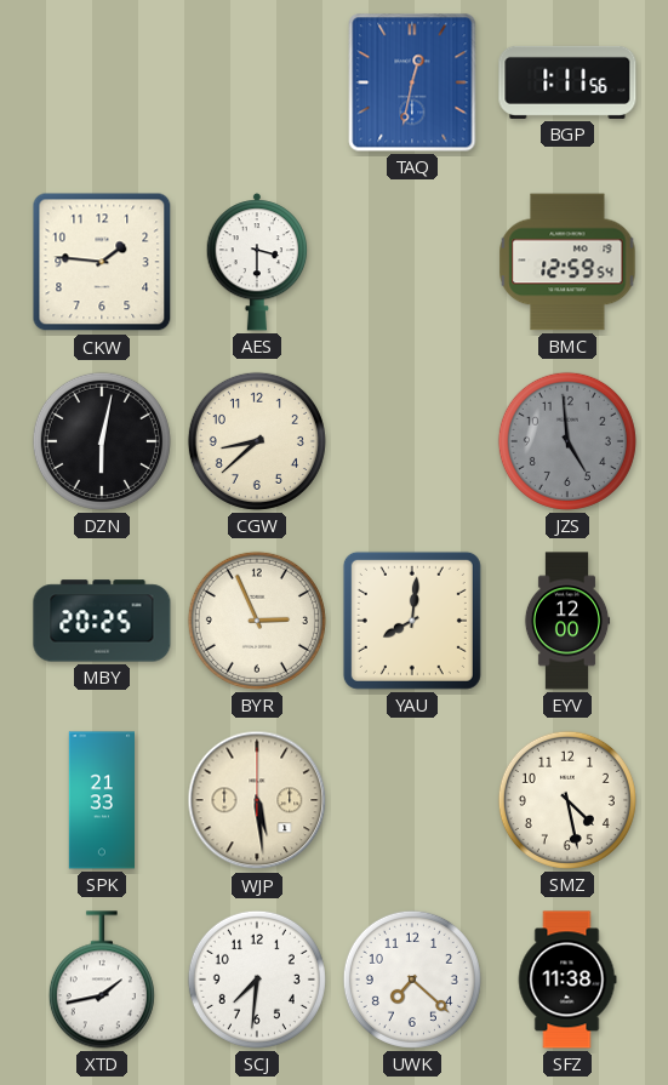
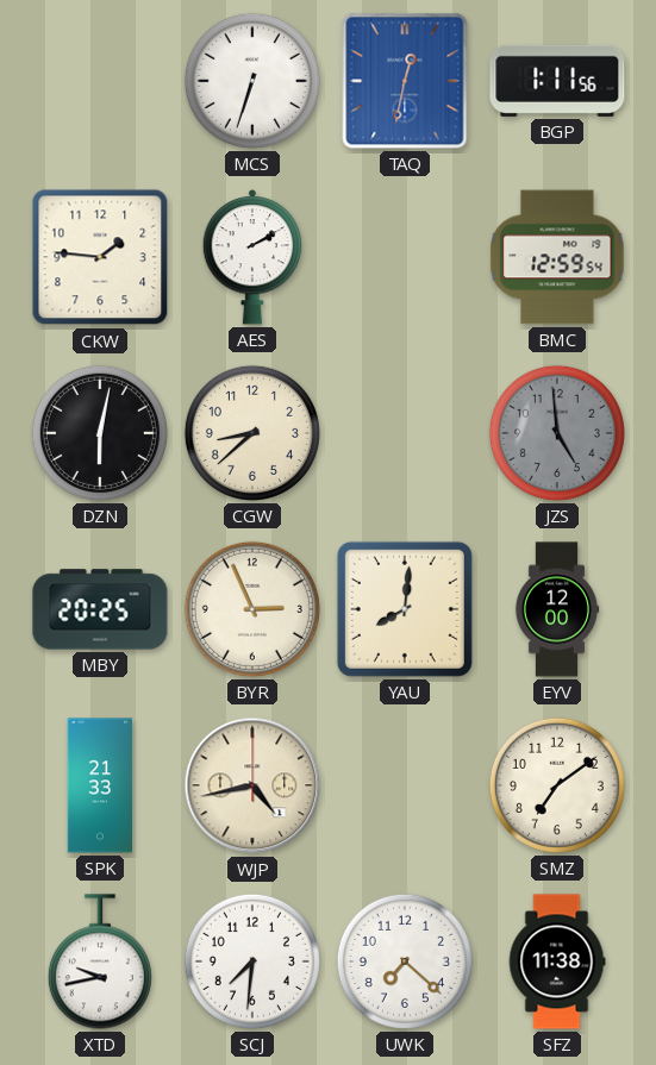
MCS: none -> 6:33 (252, 81)
AES: 3:30 -> 2:10 (252, 257)
WJP: 5:29 -> 4:43 (252, 785)
SMZ: 4:28 -> 7:09 (557, 785)
XTD: 1:43 -> 9:43 (100, 961)
